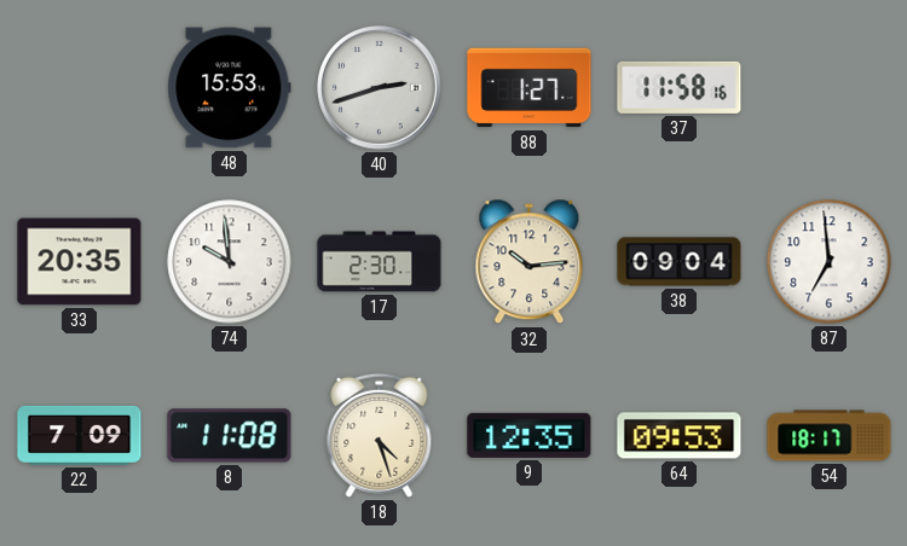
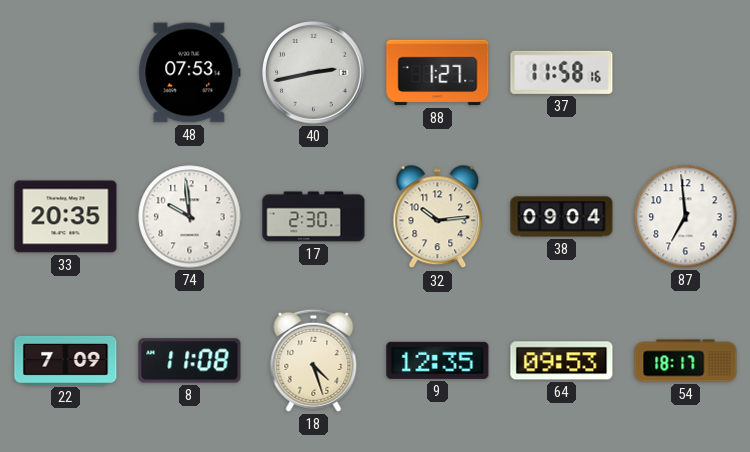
48: 15:53 -> 07:53 (190, 73)
40: 2:42 -> 2:43 (314, 73)
